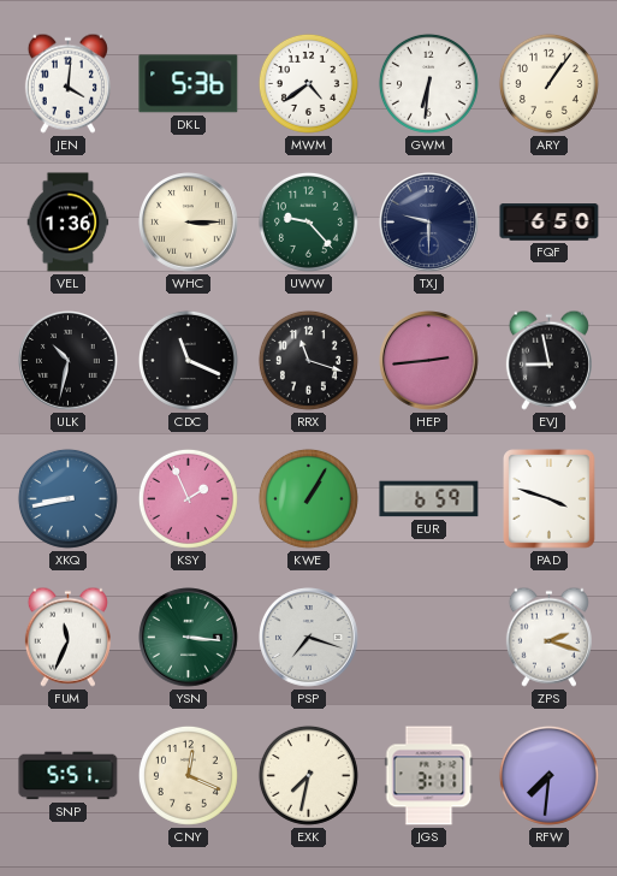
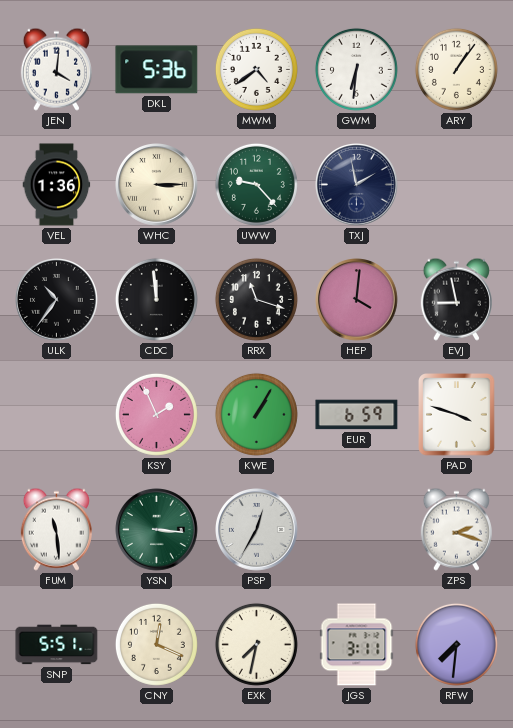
TXJ: 9:30 -> 1:58 (357, 185)
FQF: 6:50 -> none (550, 223)
ULK: 10:32 -> 10:36 (57, 300)
CDC: 11:19 -> 11:59 (156, 299)
HEP: 2:44 -> 4:01 (357, 300)
XKQ: 8:43 -> none (67, 498)
FUM: 11:34 -> 11:29 (56, 529)
PSP: 7:18 -> 12:35 (257, 530)
